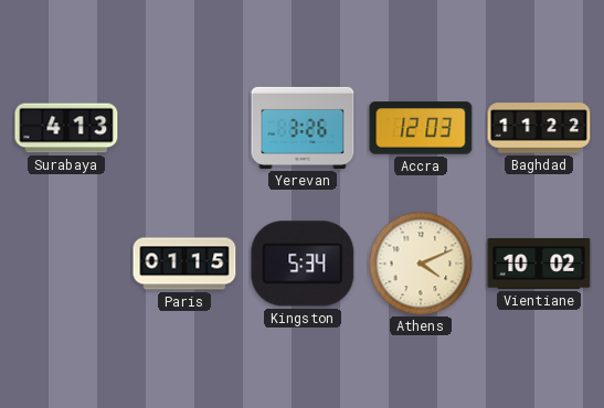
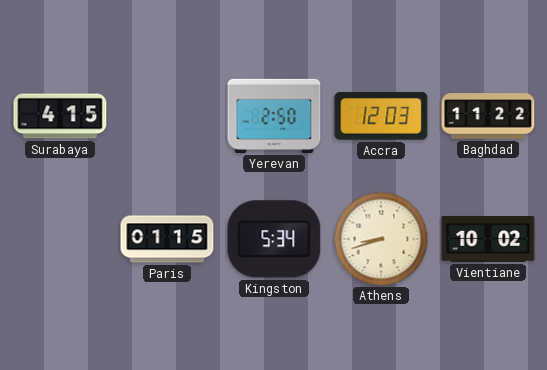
Surabaya: 4:13 -> 4:15 (60, 116)
Yerevan: 3:26 -> 2:50 (274, 116)
Athens: 4:11 -> 8:42 (381, 239)
